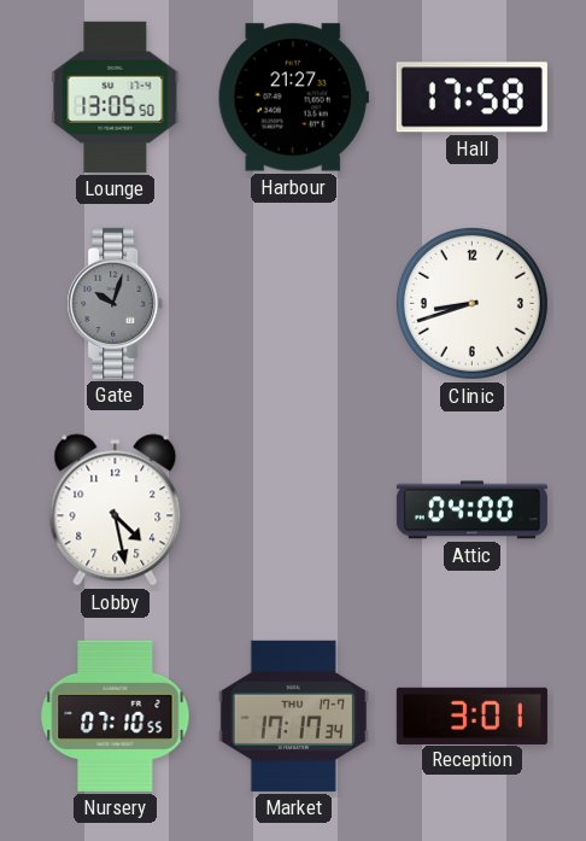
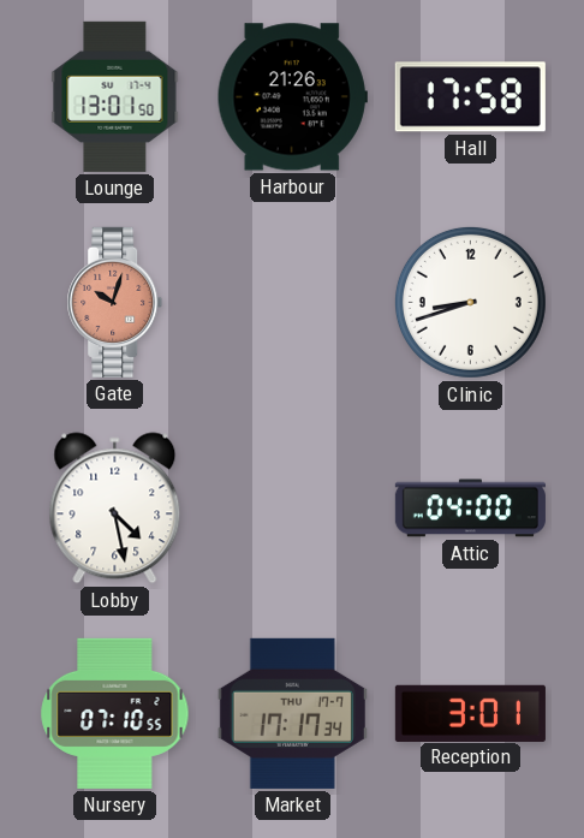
Lounge: 13:05 -> 13:01 (115, 96)
Harbour: 21:27 -> 21:26 (292, 97)
Gate dial: grey -> salmon (115, 302)
